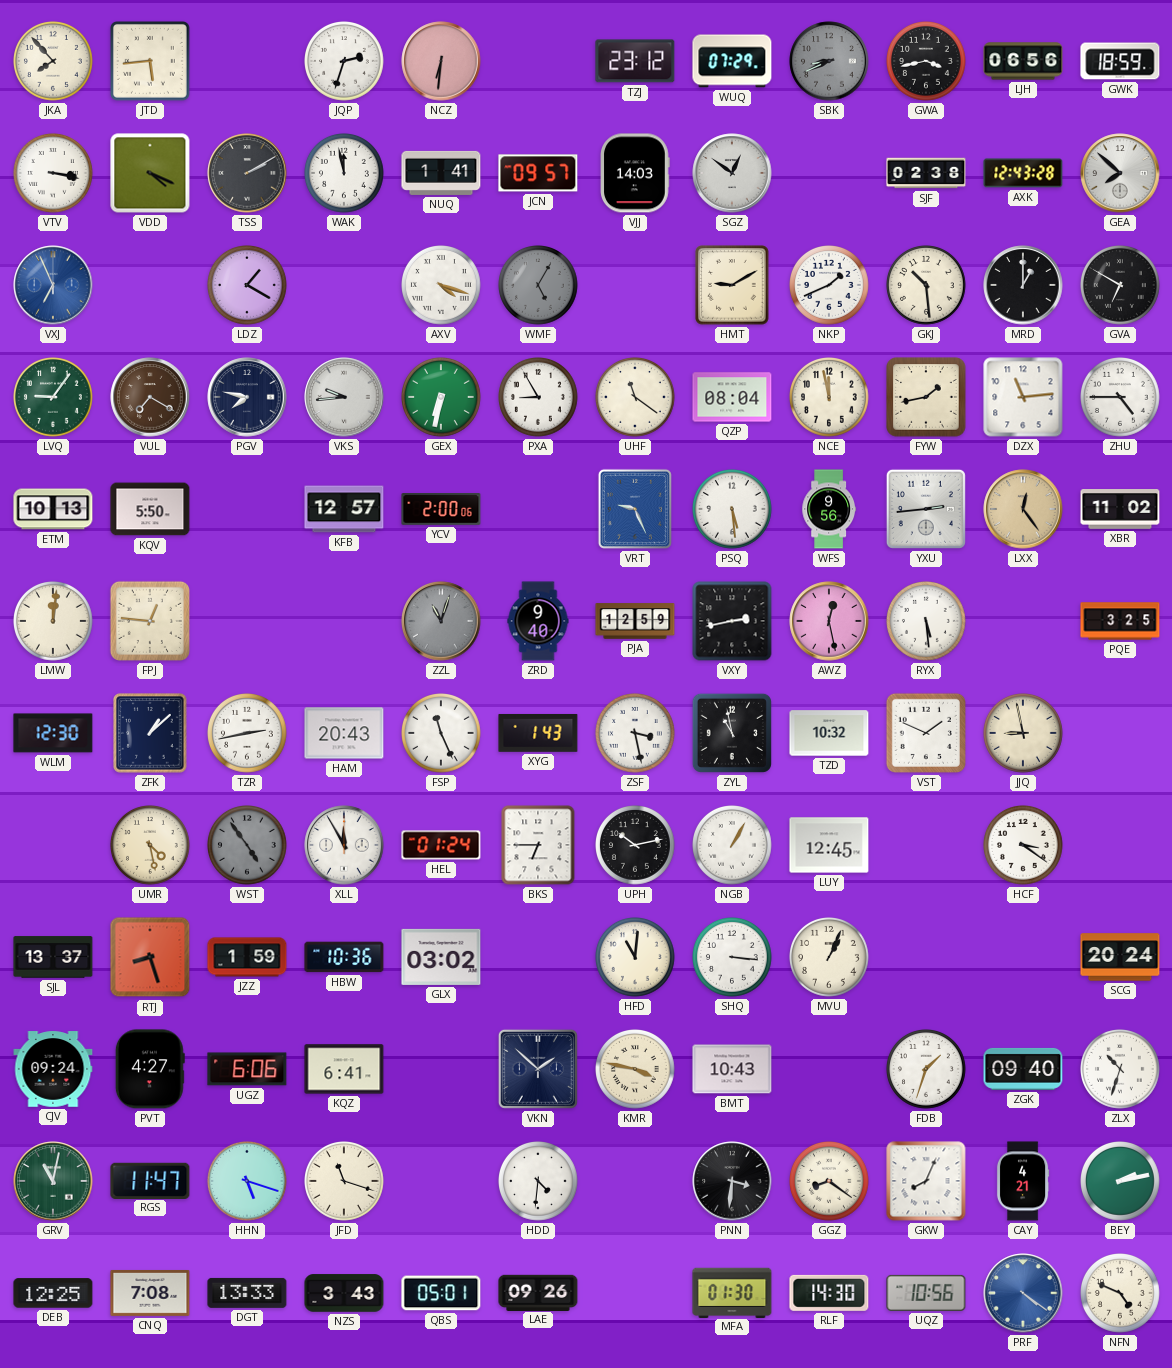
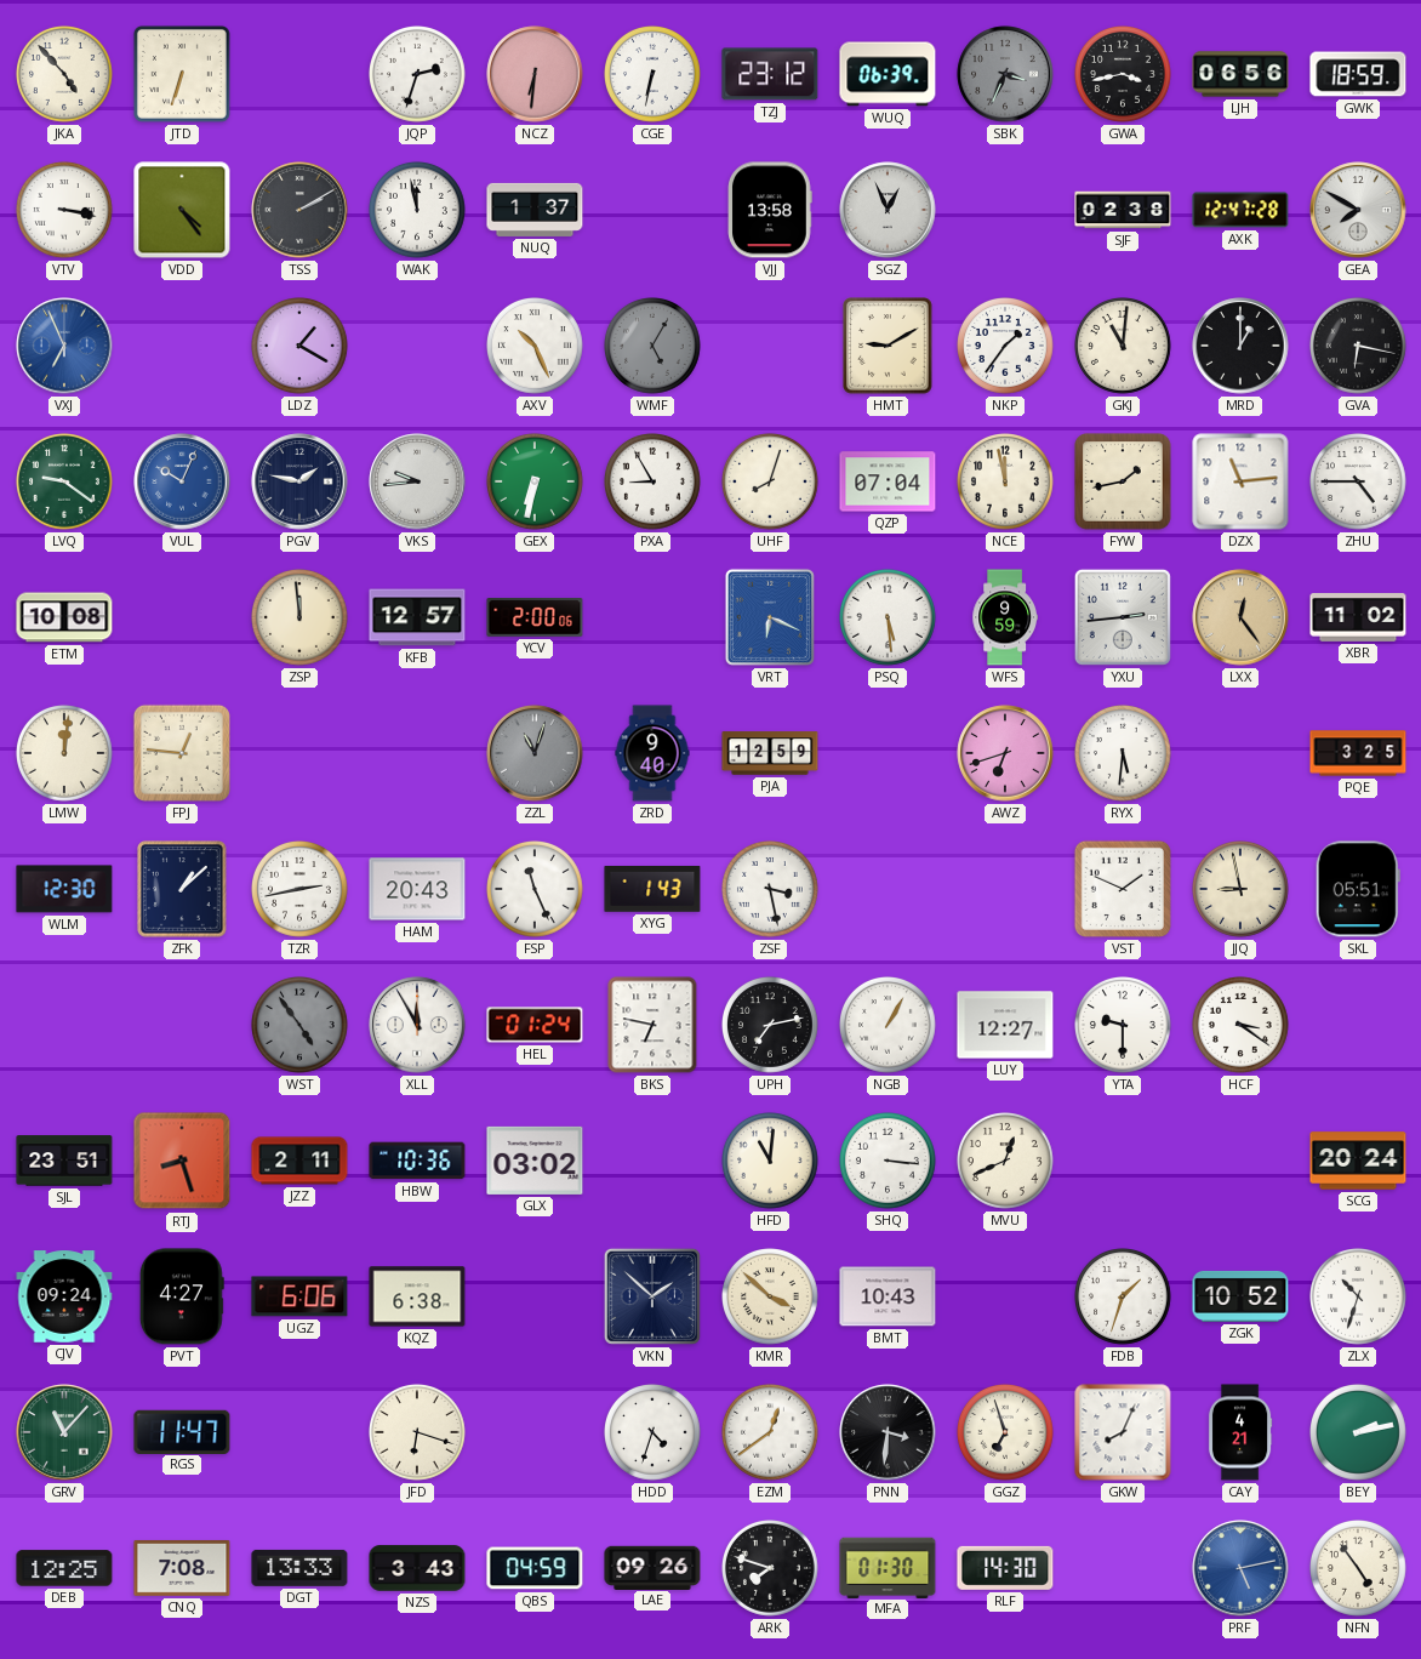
JKA: 7:53 -> 4:53 (65, 75)
JTD: 5:44 -> 6:33 (182, 74)
CGE: none -> 6:32 (654, 75)
WUQ: 07:29 -> 06:39 (888, 74)
SBK: 8:41 -> 3:34 (1005, 74)
VDD: 4:19 -> 4:24 (182, 210)
NUQ: 1:41 -> 1:37 (535, 210)
JCN: 09:57 -> none (538, 173)
VJJ: 14:03 -> 13:58 (770, 210)
SGZ: 12:51 -> 12:56 (888, 210)
AXK: 12:43 -> 12:47 (1240, 210)
GEA: 7:52 -> 7:50 (1358, 210)
AXV: 4:18 -> 10:26 (536, 347)
NKP: 1:41 -> 1:36 (1006, 347)
GKJ: 10:29 -> 11:01 (1124, 347)
GVA: 6:50 -> 6:17 (1359, 347)
LVQ: 9:06 -> 9:21 (65, 483)
VUL: 7:20 -> 10:04 (182, 481)
VUL dial: brown -> blue (182, 481)
PGV: 7:47 -> 1:47 (299, 481)
UHF: 11:21 -> 8:03 (771, 483)
QZP: 08:04 -> 07:04 (888, 481)
ETM: 10:13 -> 10:08 (64, 617)
KQV: 5:50 -> none (150, 509)
ZSP: none -> 11:59 (301, 618)
VRT: 9:26 -> 6:19 (770, 617)
WFS: 9:56 -> 9:59 (1005, 617)
VXY: 2:43 -> none (732, 621)
AWZ: 12:28 -> 6:42 (1005, 753)
RYX: 5:29 -> 5:31 (1124, 754)
ZYL: 10:58 -> none (732, 733)
TZD: 10:32 -> none (829, 733)
SKL: none -> 05:51 (1358, 889)
UMR: 4:28 -> none (151, 846)
BKS: 6:45 -> 6:47 (652, 1025)
UPH: 10:13 -> 7:13 (771, 1026)
LUY: 12:45 -> 12:27 (1005, 1025)
YTA: none -> 9:30 (1124, 1026)
SJL: 13:37 -> 23:51 (64, 1161)
JZZ: 1:59 -> 2:11 (299, 1161)
MVU: 1:04 -> 12:41 (1006, 1162)
KQZ: 6:41 -> 6:38 (417, 1296)
KMR: 3:47 -> 3:52 (771, 1298)
ZGK: 09:40 -> 10:52 (1240, 1296)
GRV: 11:02 -> 11:07 (64, 1432)
HHN: 5:18 -> none (248, 1182)
JFD: 11:18 -> 6:18 (418, 1433)
HDD: 4:31 -> 4:33 (654, 1433)
EZM: none -> 12:39 (771, 1433)
GGZ: 8:21 -> 6:57 (1006, 1433)
QBS: 05:01 -> 04:59 (535, 1568)
ARK: none -> 7:48 (771, 1569)
UQZ: 10:56 -> none (926, 1293)
PRF: 4:21 -> 5:13 (1240, 1568)
NFN: 4:49 -> 4:54 (1359, 1569)
